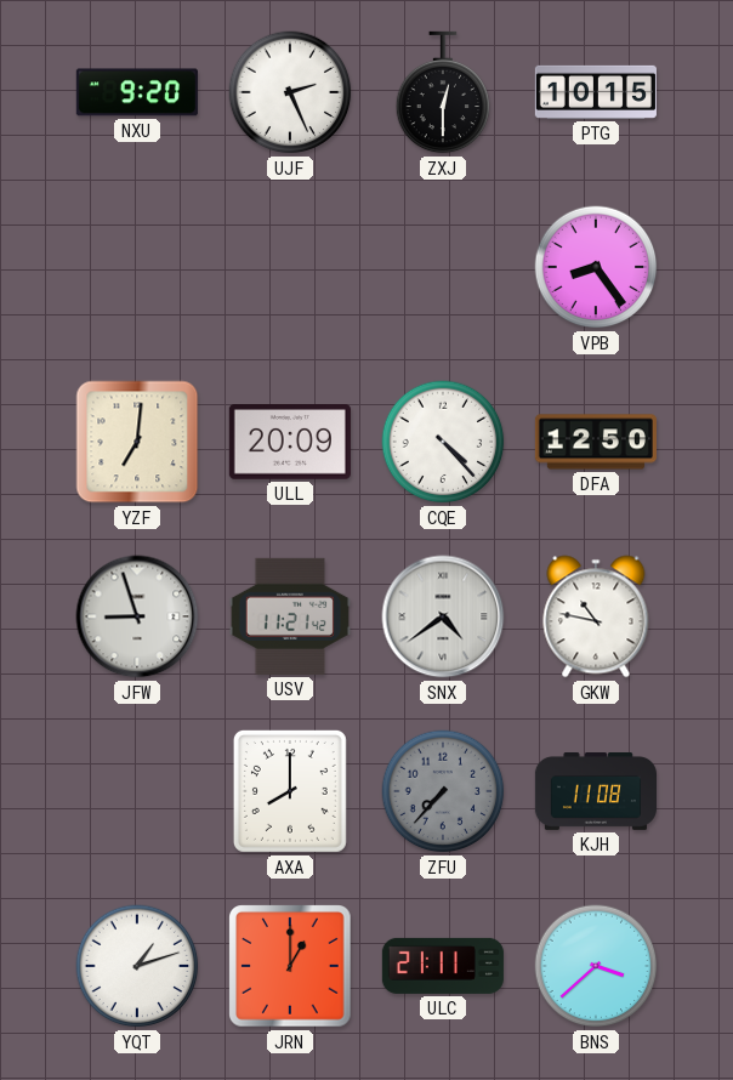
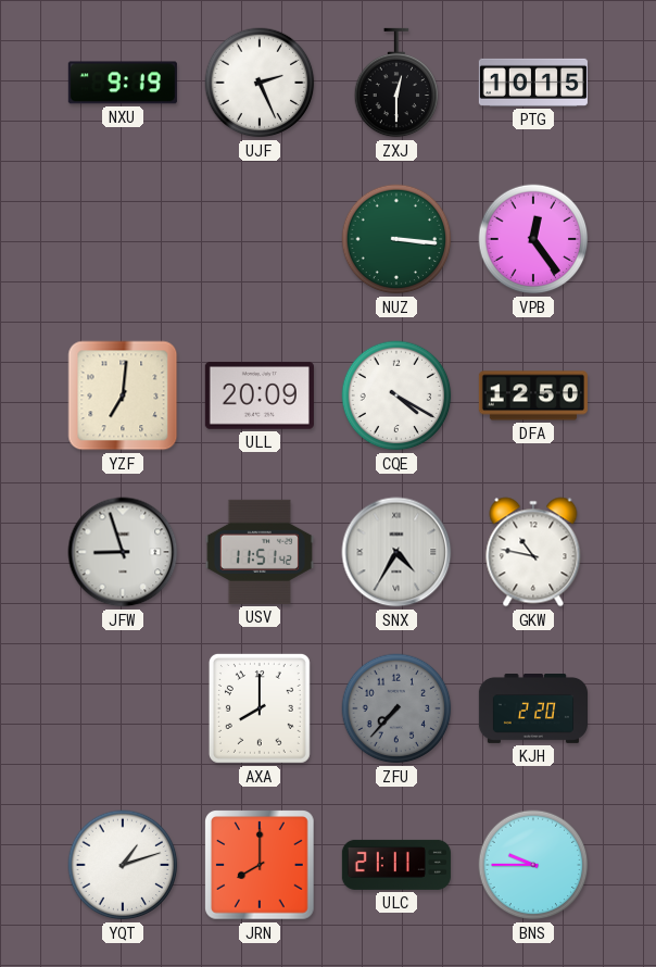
NXU: 9:20 -> 9:19 (123, 83)
NUZ: none -> 3:16 (396, 239)
VPB: 8:24 -> 12:24 (533, 239)
CQE: 4:23 -> 4:20 (396, 395)
USV: 11:21 -> 11:51 (260, 552)
SNX: 4:39 -> 4:35 (396, 552)
KJH: 11:08 -> 2:20 (532, 709)
JRN: 1:00 -> 8:00 (261, 866)
BNS: 3:38 -> 9:45 (533, 865)
